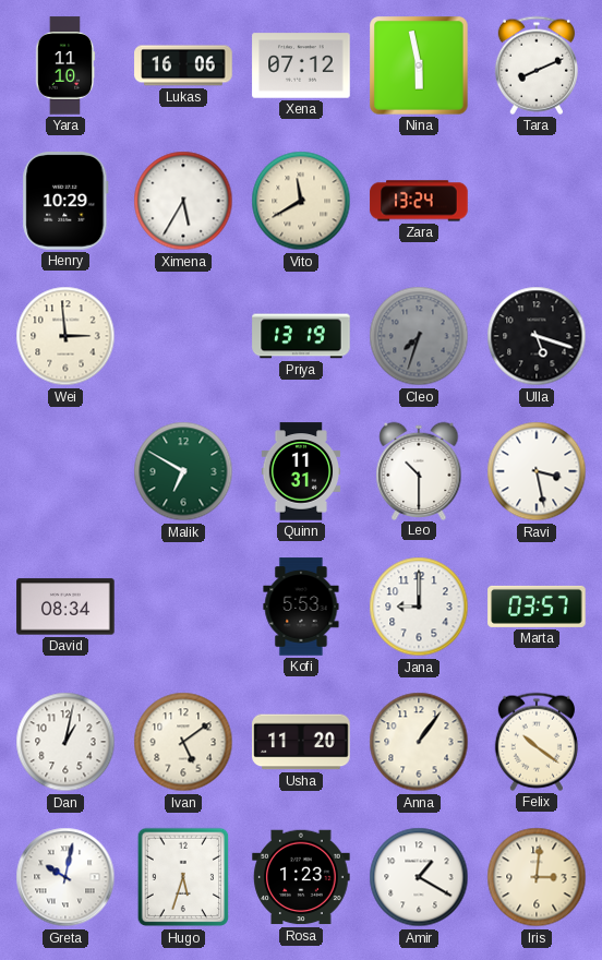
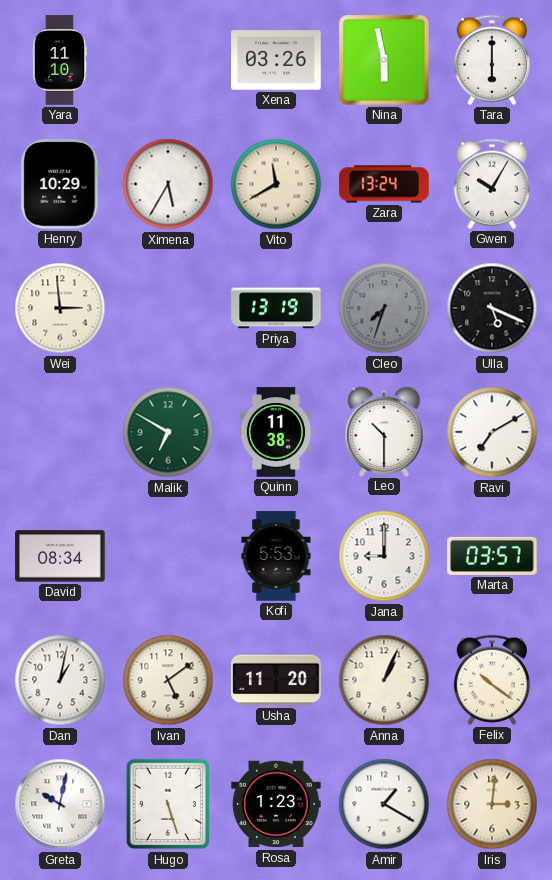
Lukas: 16:06 -> none (183, 65)
Xena: 07:12 -> 03:26 (276, 60)
Tara: 8:11 -> 6:00 (492, 60)
Gwen: none -> 10:05 (492, 184)
Ulla: 5:18 -> 5:19 (492, 308)
Quinn: 11:31 -> 11:38 (276, 432)
Ravi: 3:28 -> 7:10 (492, 432)
Anna: 1:06 -> 1:04 (384, 680)
Hugo: 5:33 -> 5:27 (168, 804)
